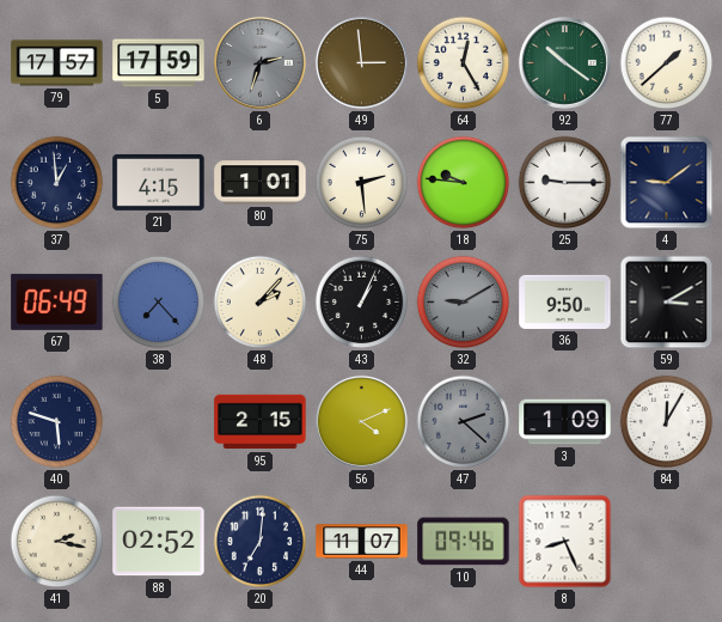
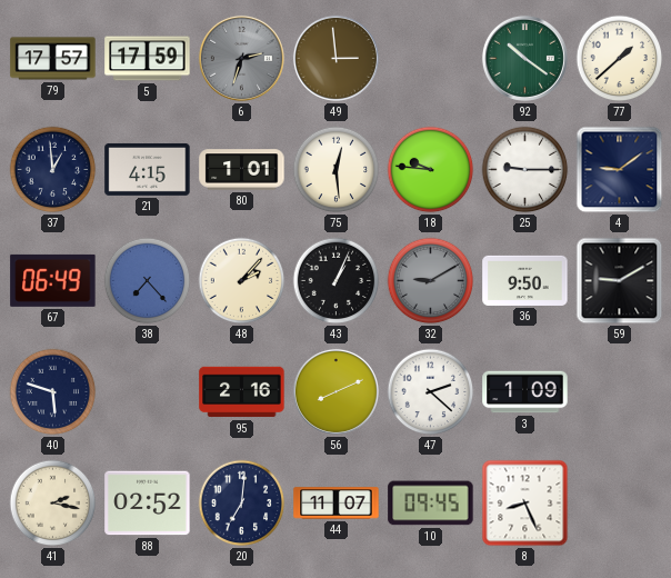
64: 12:25 -> none (464, 63)
75: 2:29 -> 12:29 (337, 170)
59: 3:10 -> 9:10 (620, 281)
95: 2:15 -> 2:16 (242, 392)
56: 4:11 -> 8:11 (335, 391)
47 dial: grey -> white (431, 392)
84: 12:05 -> none (667, 422)
10: 09:46 -> 09:45 (431, 504)
